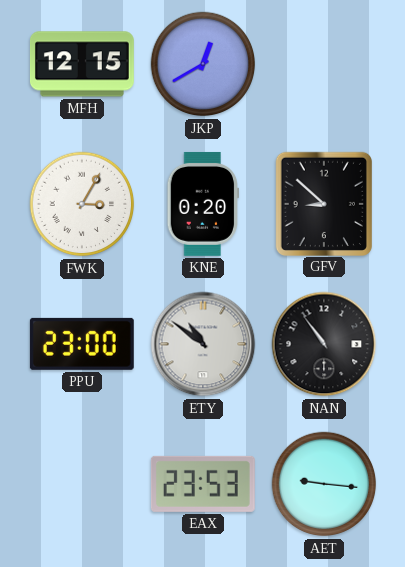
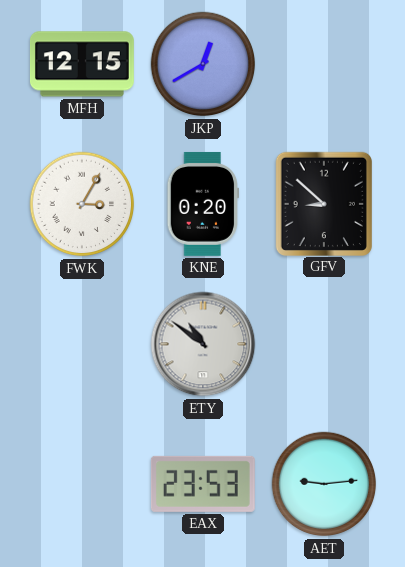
PPU: 23:00 -> none (82, 344)
NAN: 10:54 -> none (324, 344)
AET: 9:16 -> 9:14 (324, 484)
